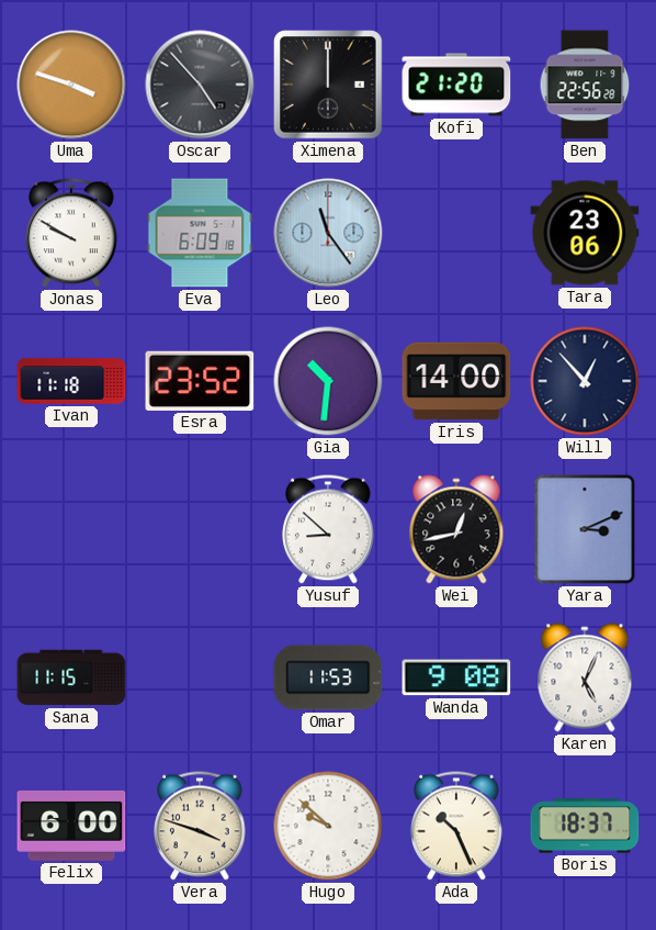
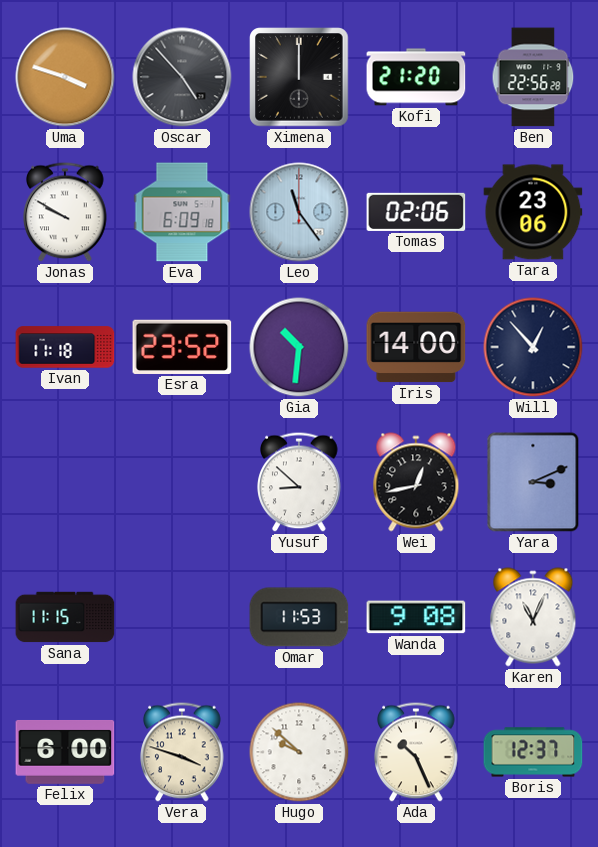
Tomas: none -> 02:06 (416, 212)
Karen: 5:04 -> 11:04 (533, 617)
Boris: 18:37 -> 12:37 (533, 752)
